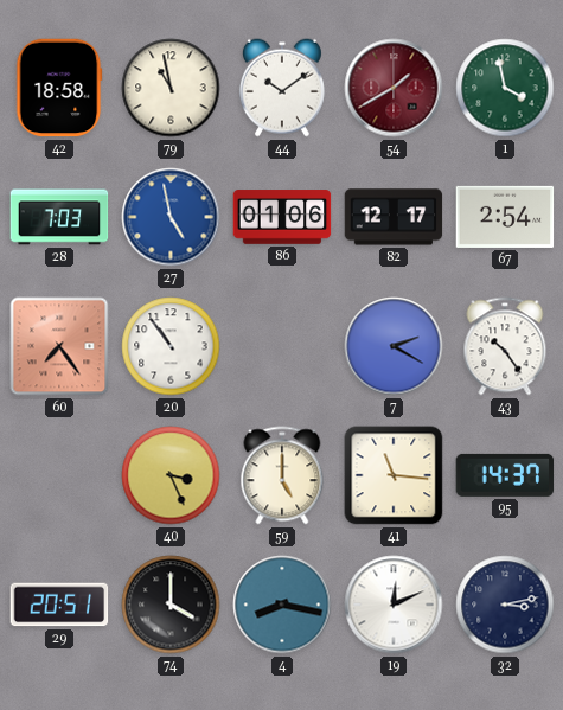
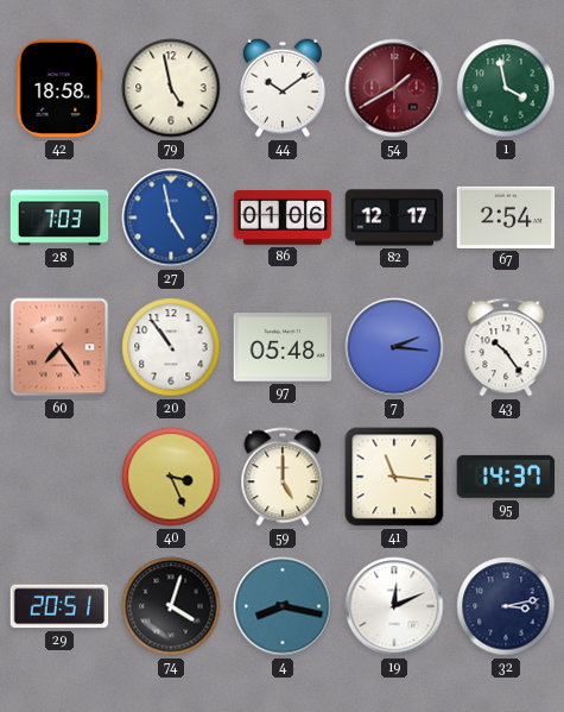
79: 10:58 -> 4:58 (171, 88)
97: none -> 05:48 (283, 347)
7: 2:20 -> 2:16 (394, 347)
74: 4:00 -> 4:03 (171, 606)
